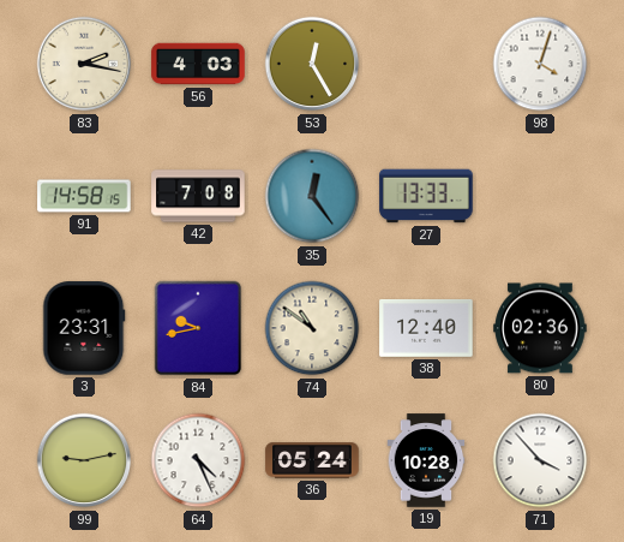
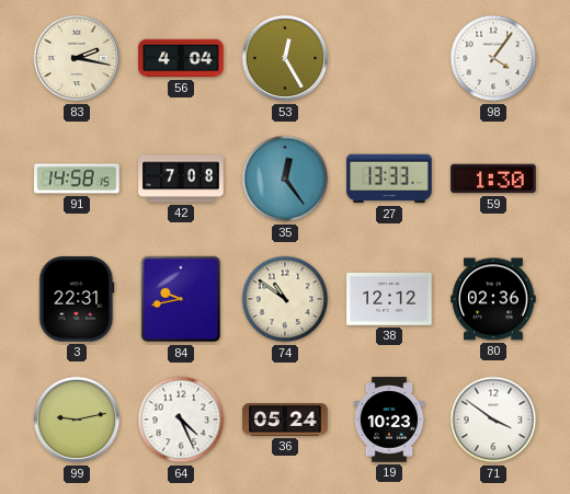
56: 4:03 -> 4:04 (181, 58)
98: 4:03 -> 4:06 (493, 58)
59: none -> 1:30 (493, 179)
3: 23:31 -> 22:31 (77, 299)
38: 12:40 -> 12:12 (389, 299)
19: 10:28 -> 10:23 (389, 420)
71: 3:53 -> 3:51 (493, 420)
